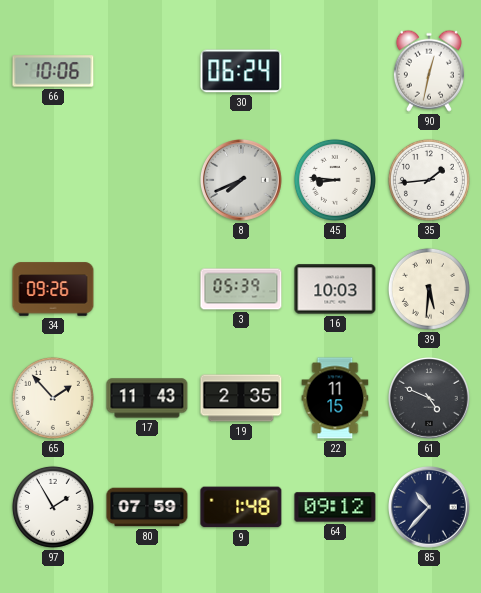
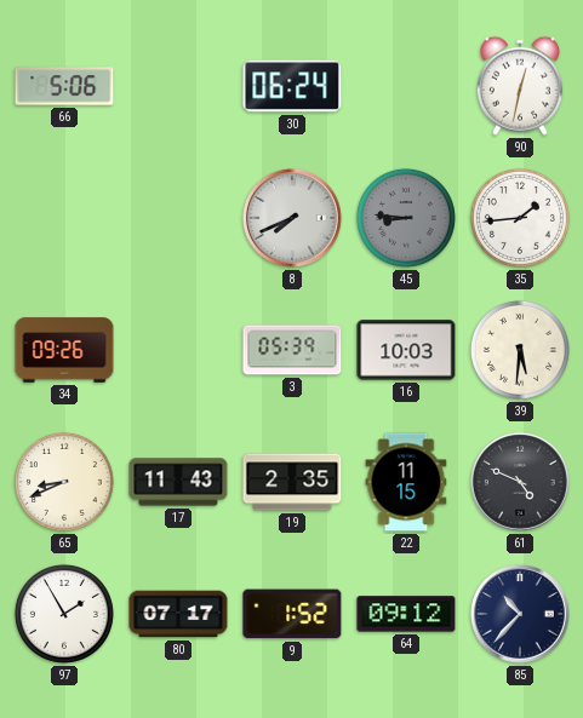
66: 10:06 -> 5:06 (64, 86)
45 dial: white -> grey (406, 218)
65: 1:53 -> 8:41 (64, 482)
80: 07:59 -> 07:17 (178, 614)
9: 1:48 -> 1:52 (292, 614)
